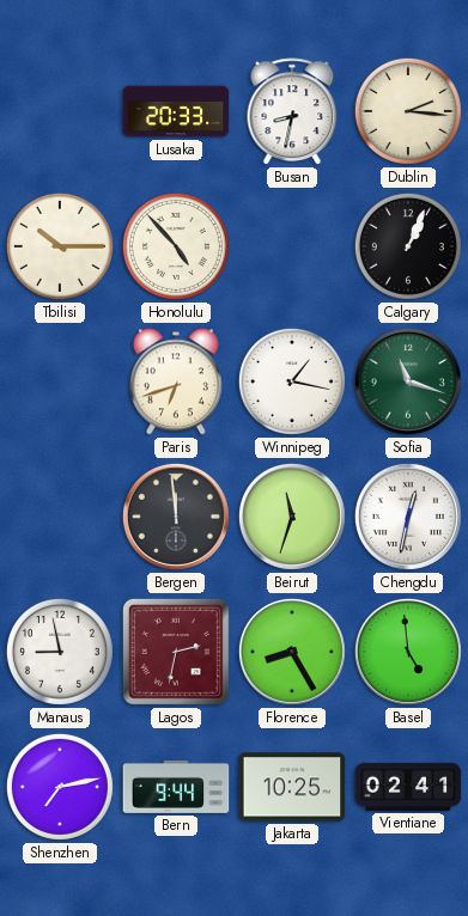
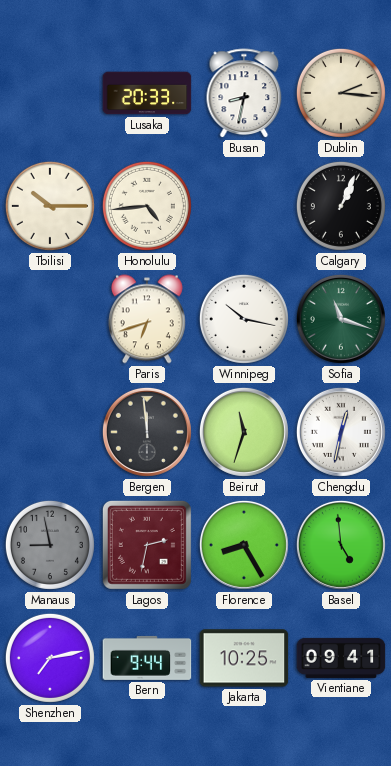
Honolulu: 4:53 -> 4:44 (147, 206)
Winnipeg: 1:17 -> 10:17 (244, 319)
Manaus dial: white -> grey (50, 545)
Vientiane: 02:41 -> 09:41 (341, 658)
